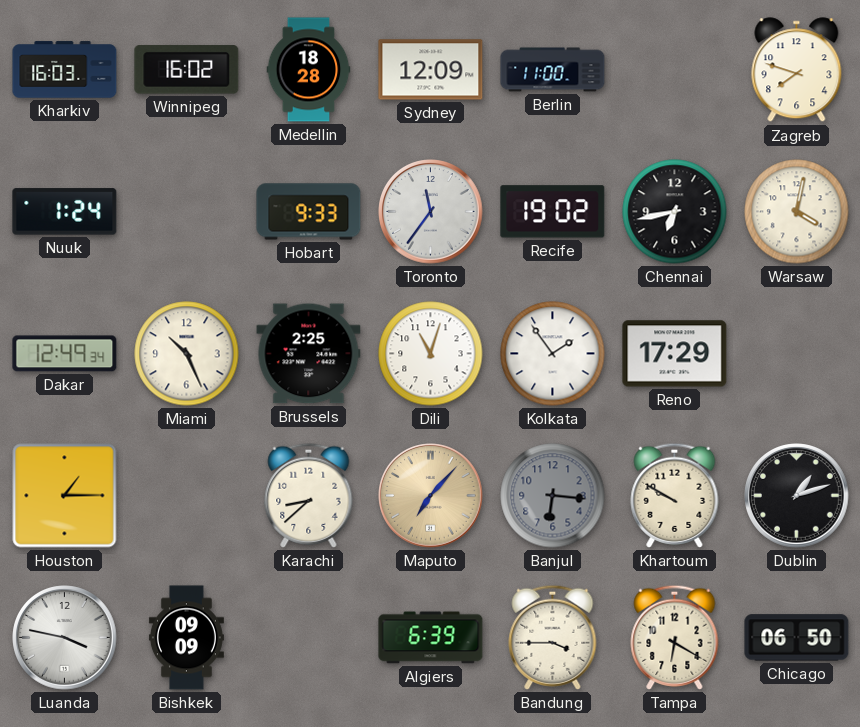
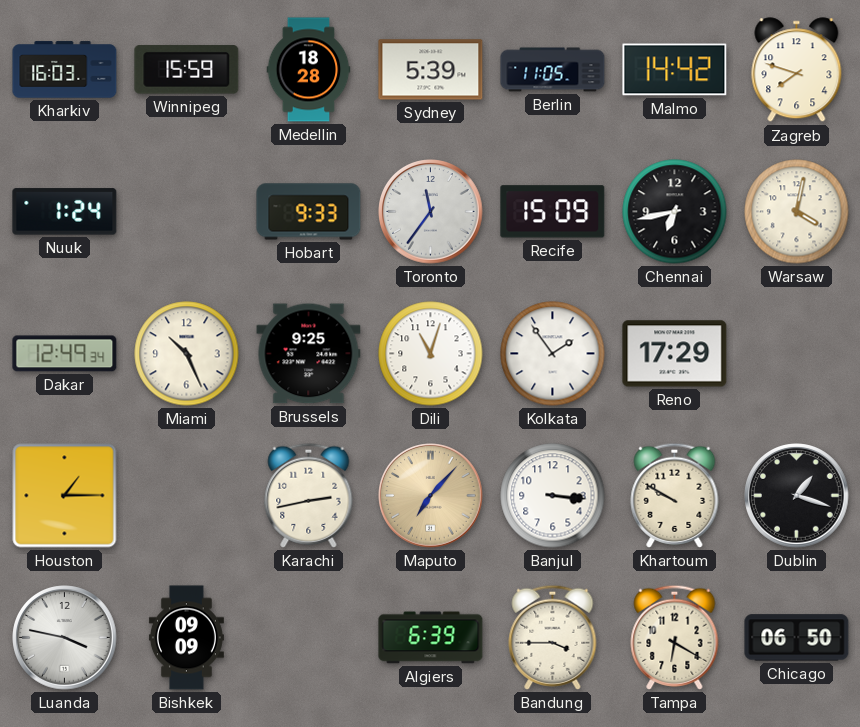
Winnipeg: 16:02 -> 15:59 (187, 70)
Sydney: 12:09 -> 5:39 (431, 70)
Berlin: 11:00 -> 11:05 (553, 70)
Malmo: none -> 14:42 (675, 70)
Recife: 19:02 -> 15:09 (553, 212)
Brussels: 2:25 -> 9:25 (309, 354)
Karachi: 8:38 -> 2:43 (309, 495)
Banjul: 6:16 -> 3:16 (553, 496)
Banjul dial: grey -> white (553, 496)
Dublin: 1:12 -> 1:18 (797, 496)
